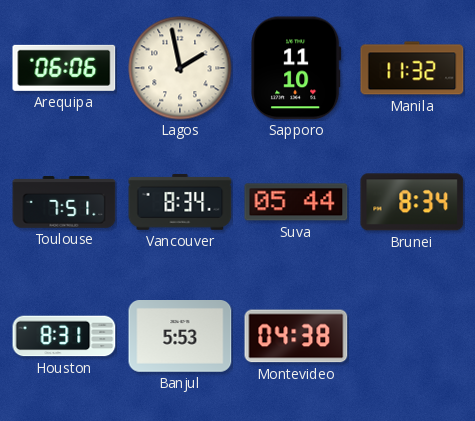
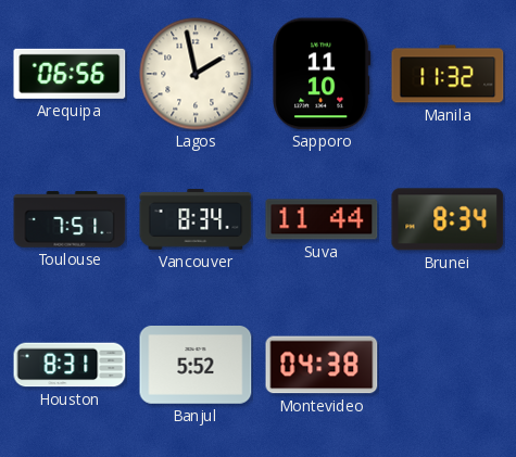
Arequipa: 06:06 -> 06:56 (70, 74)
Suva: 05:44 -> 11:44 (322, 219)
Banjul: 5:53 -> 5:52 (196, 366)
